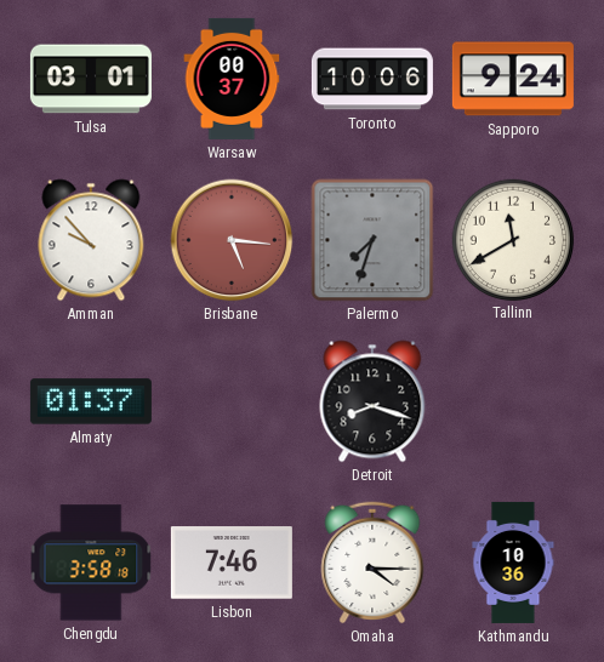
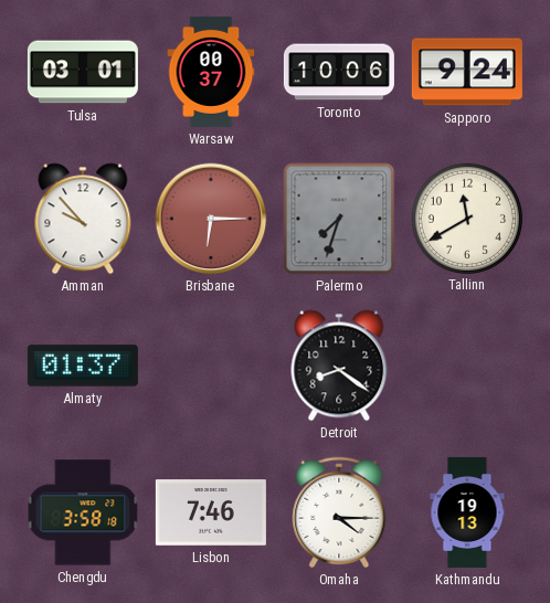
Brisbane: 5:16 -> 6:15 (211, 219)
Detroit: 8:18 -> 8:21 (339, 366)
Kathmandu: 10:36 -> 19:13 (467, 512)
